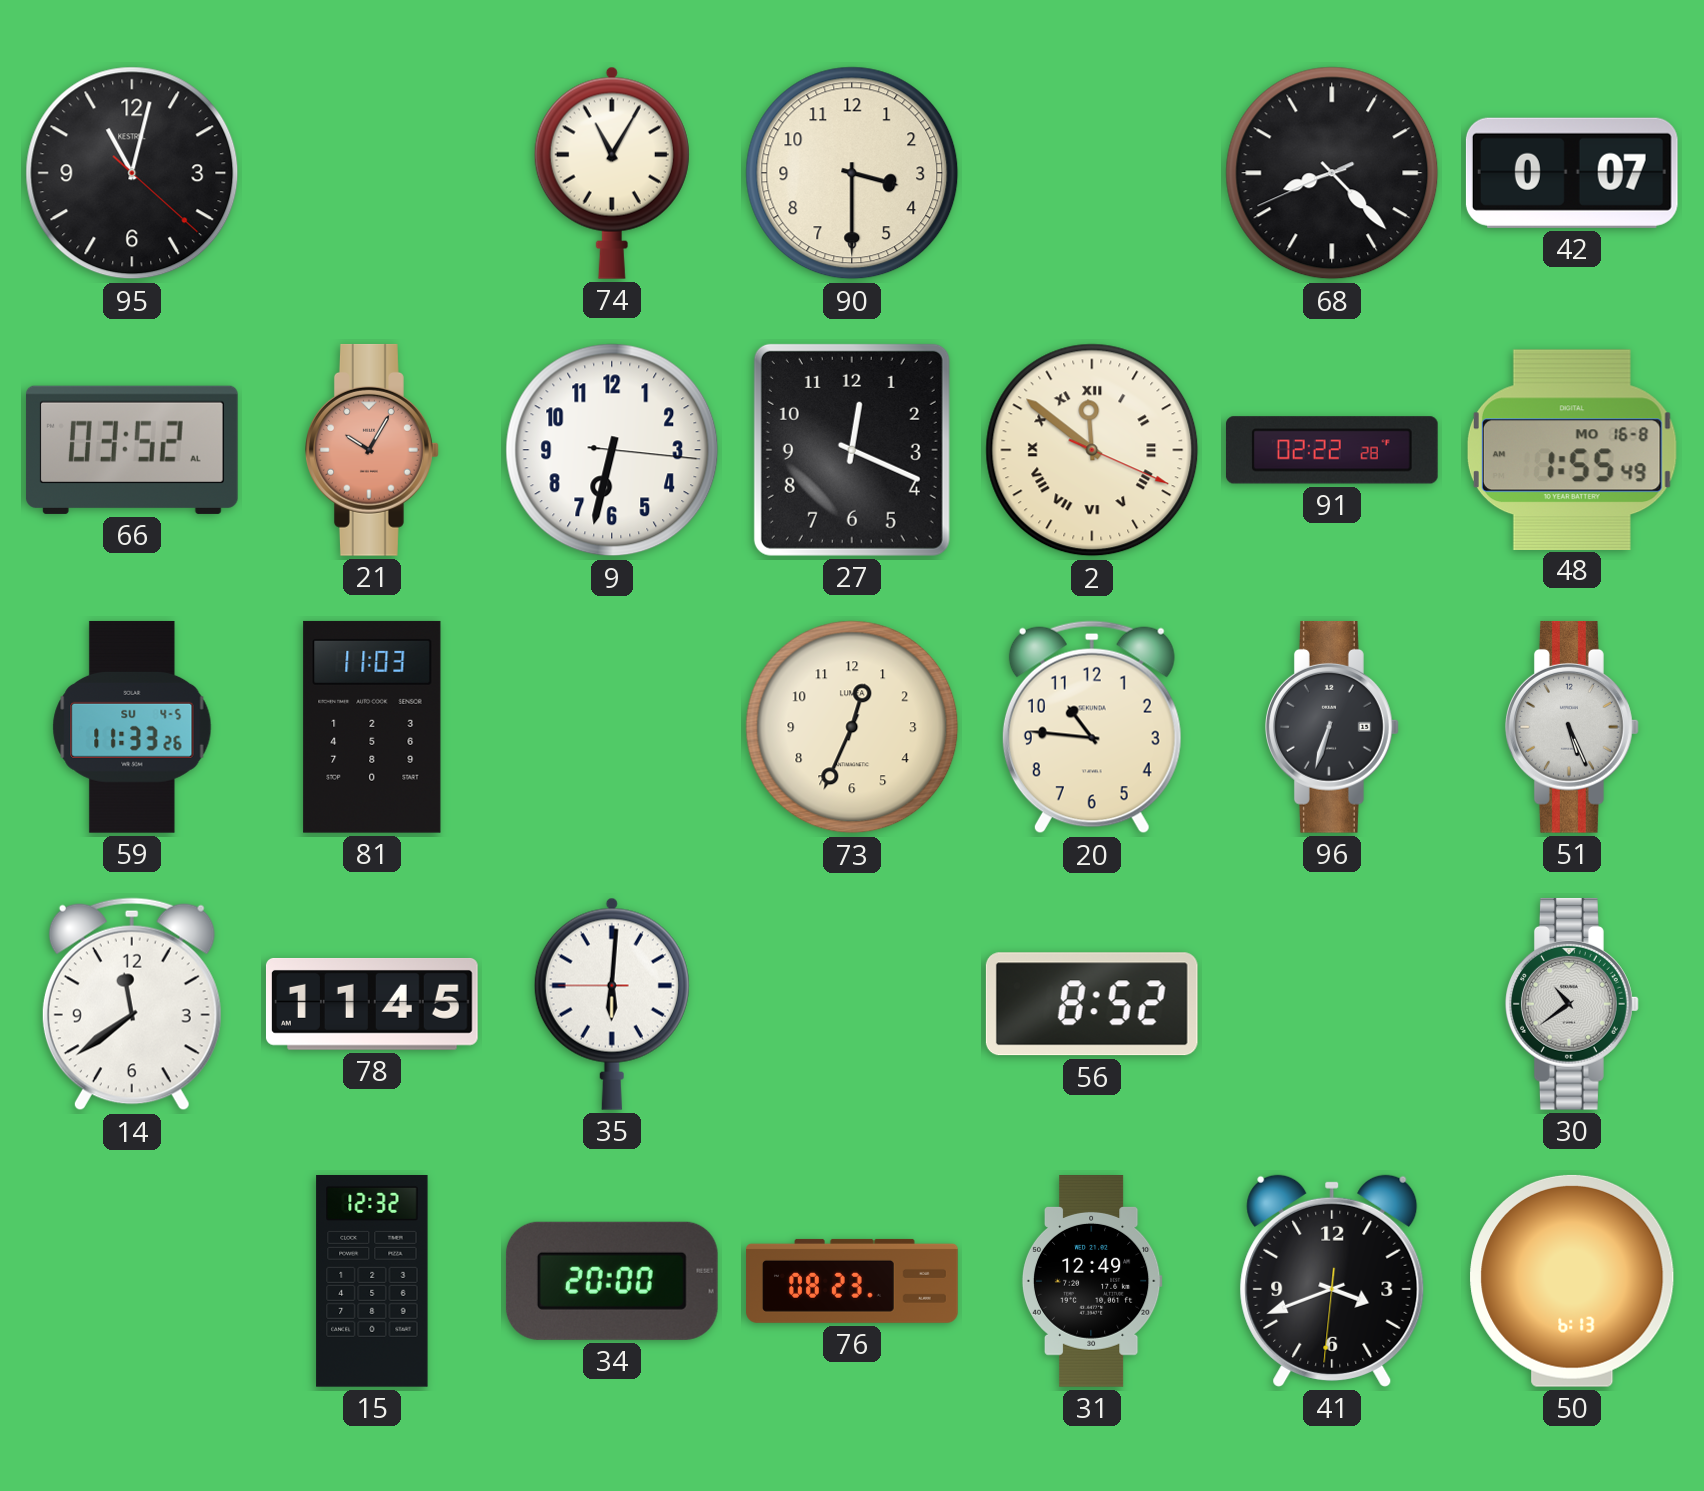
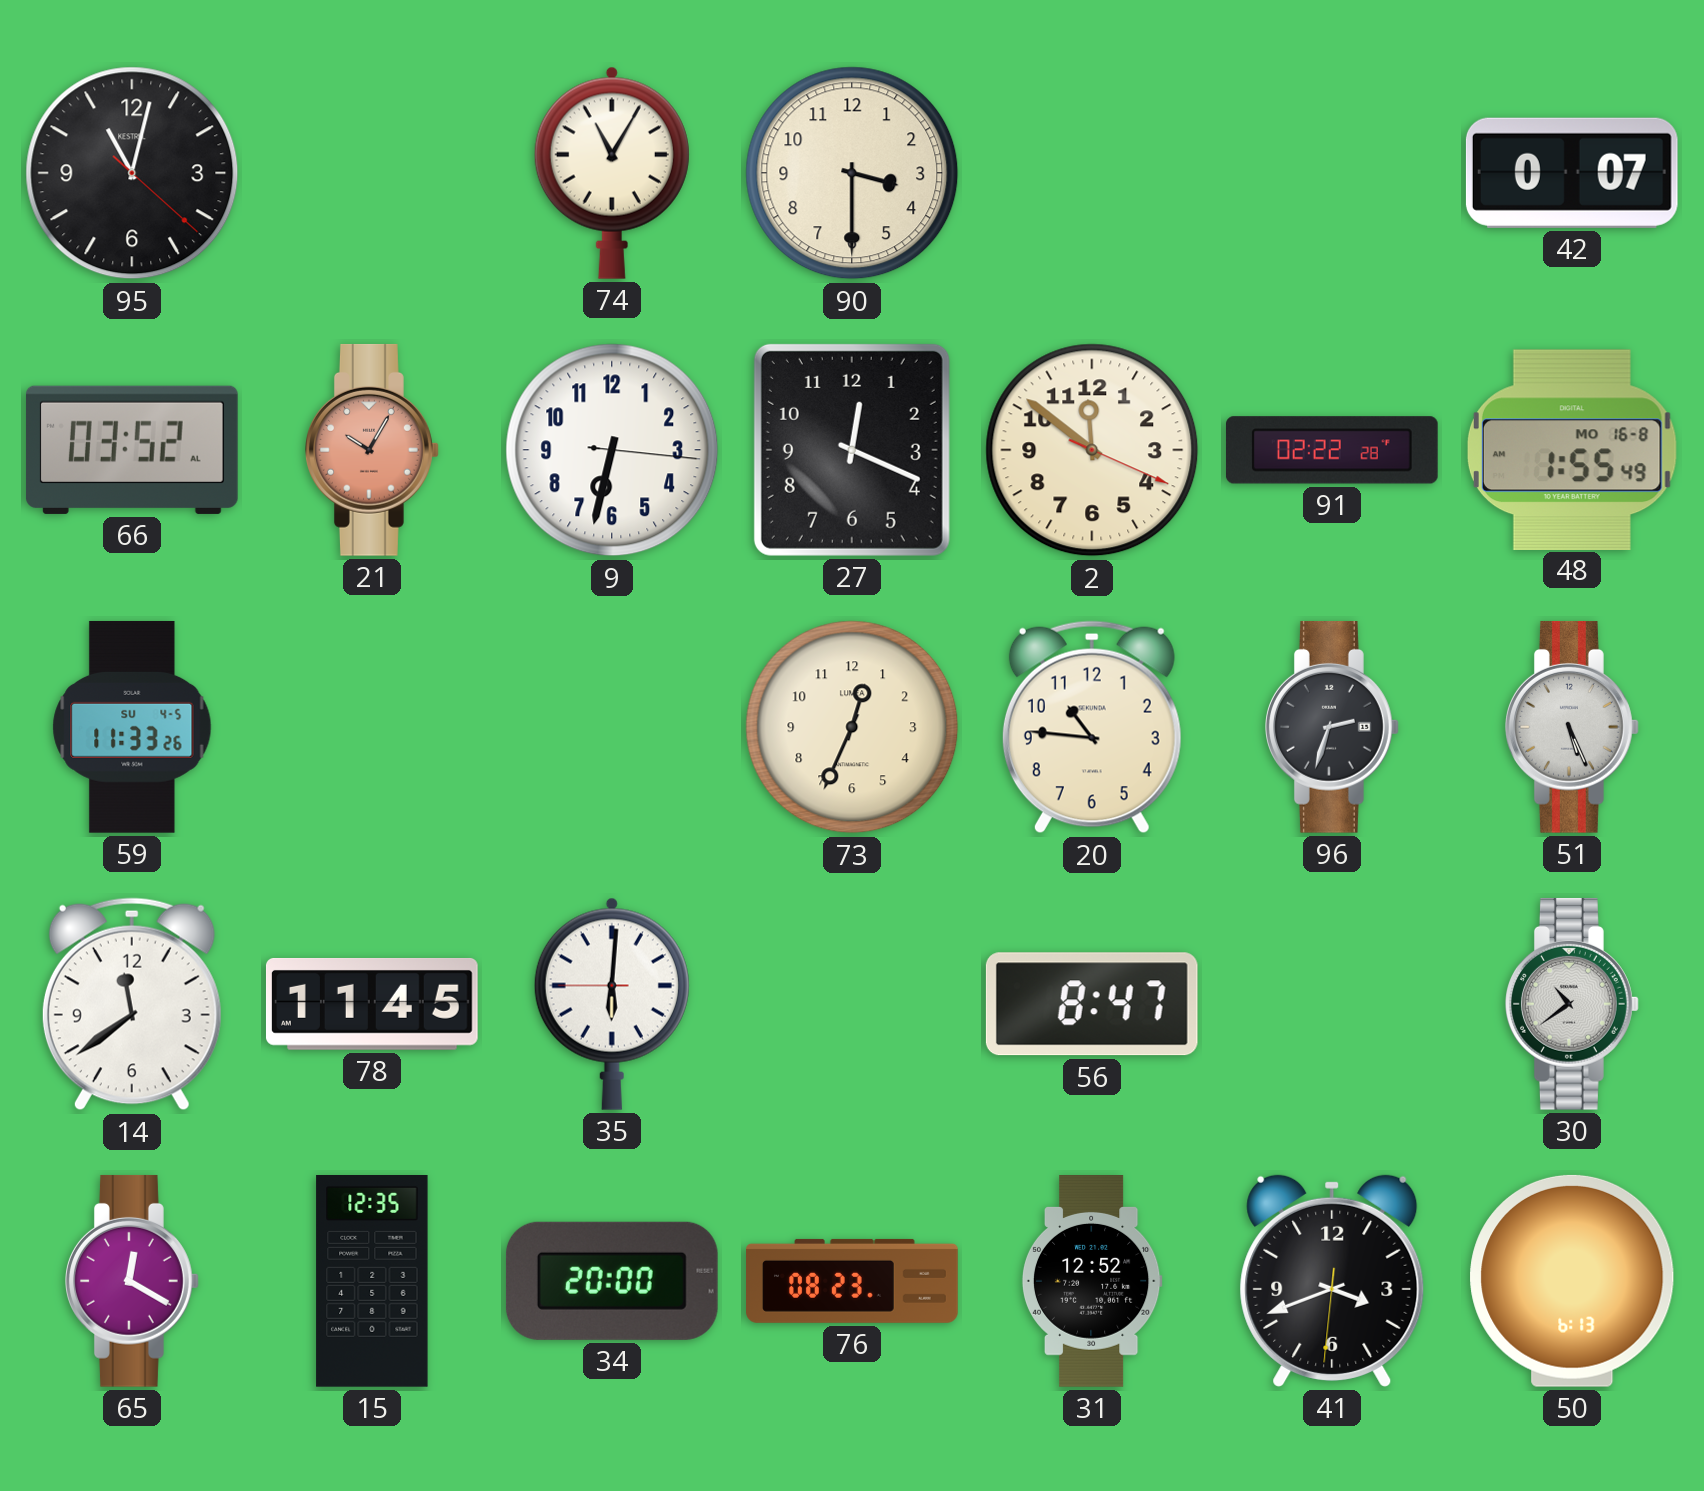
68: 8:22 -> none (1332, 173)
2 numerals: Roman -> Arabic (1092, 450)
81: 11:03 -> none (372, 727)
96: 6:33 -> 2:33 (1333, 727)
56: 8:52 -> 8:47 (1092, 1004)
65: none -> 12:20 (133, 1281)
15: 12:32 -> 12:35 (372, 1282)
31: 12:49 -> 12:52 (1092, 1282)
